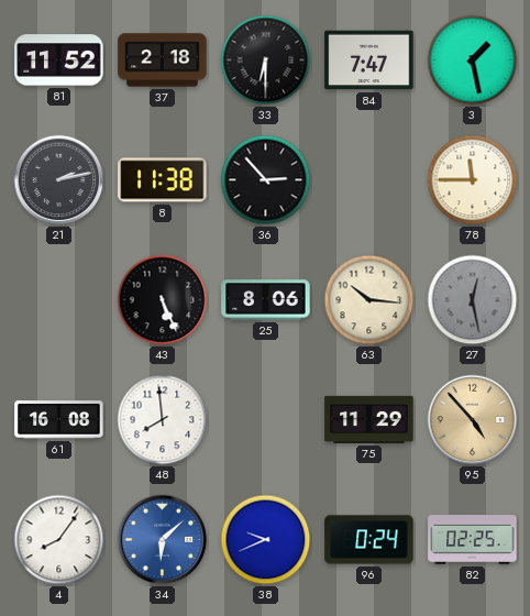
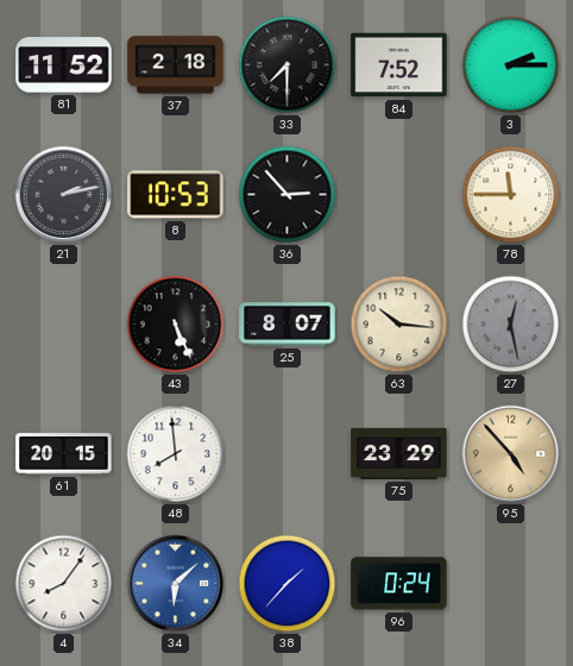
33: 6:30 -> 7:30 (288, 65)
84: 7:47 -> 7:52 (399, 65)
3: 1:28 -> 2:15 (511, 65)
8: 11:38 -> 10:53 (176, 195)
25: 8:06 -> 8:07 (288, 325)
61: 16:08 -> 20:15 (64, 454)
75: 11:29 -> 23:29 (399, 453)
38: 9:41 -> 1:37 (288, 584)
82: 02:25 -> none (473, 540)
